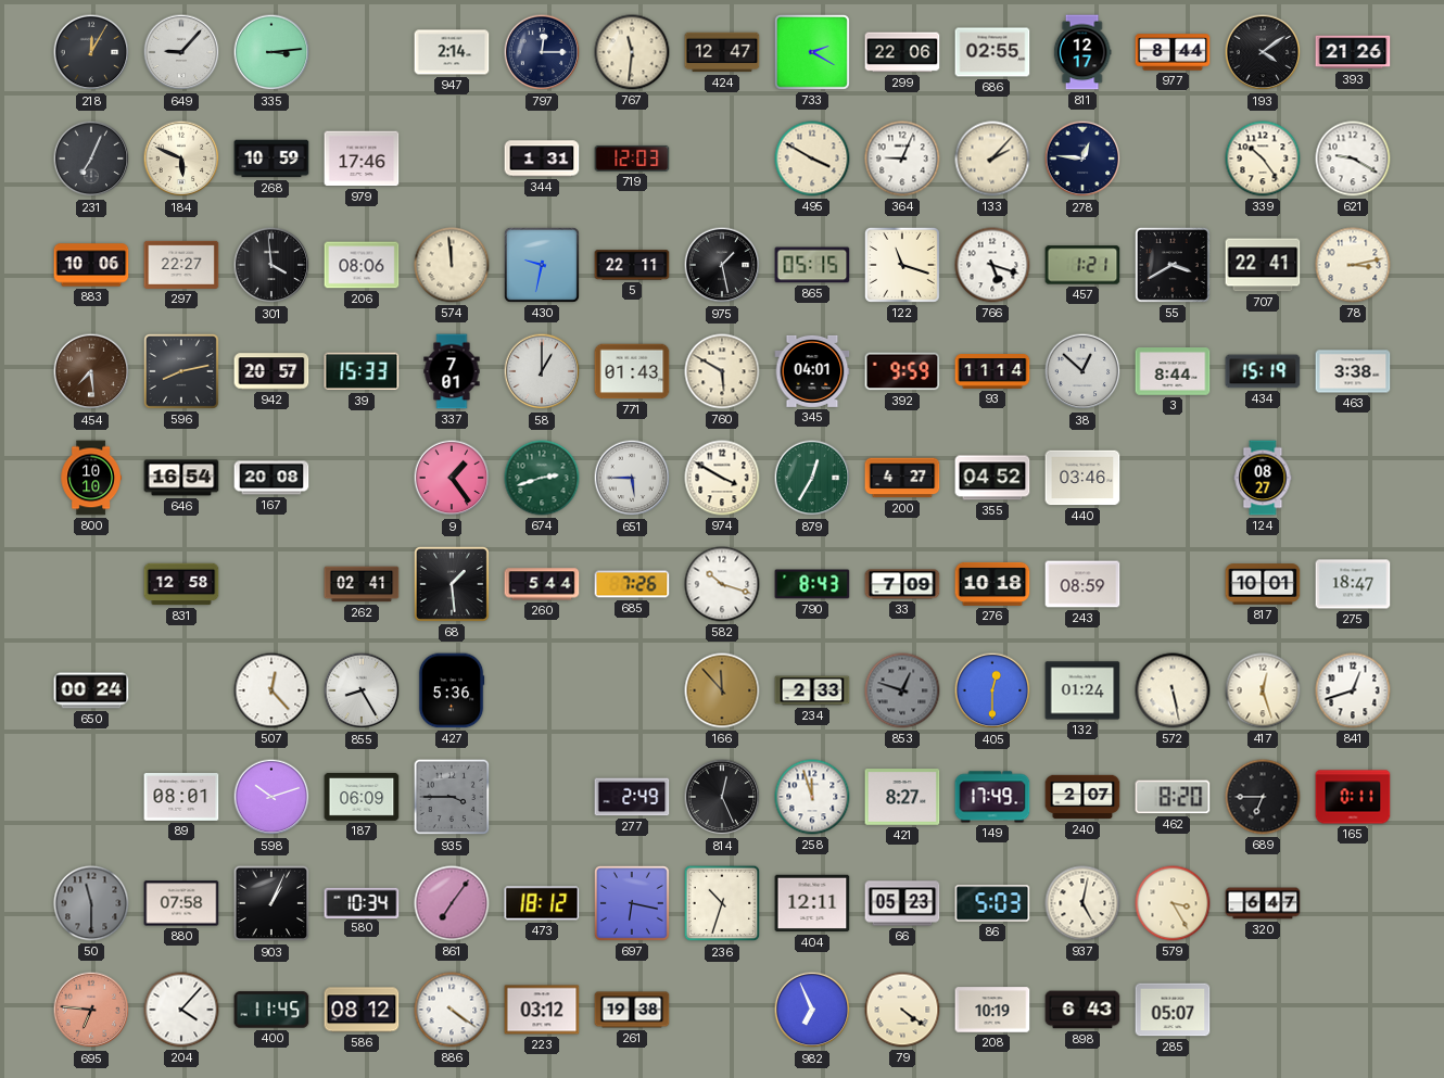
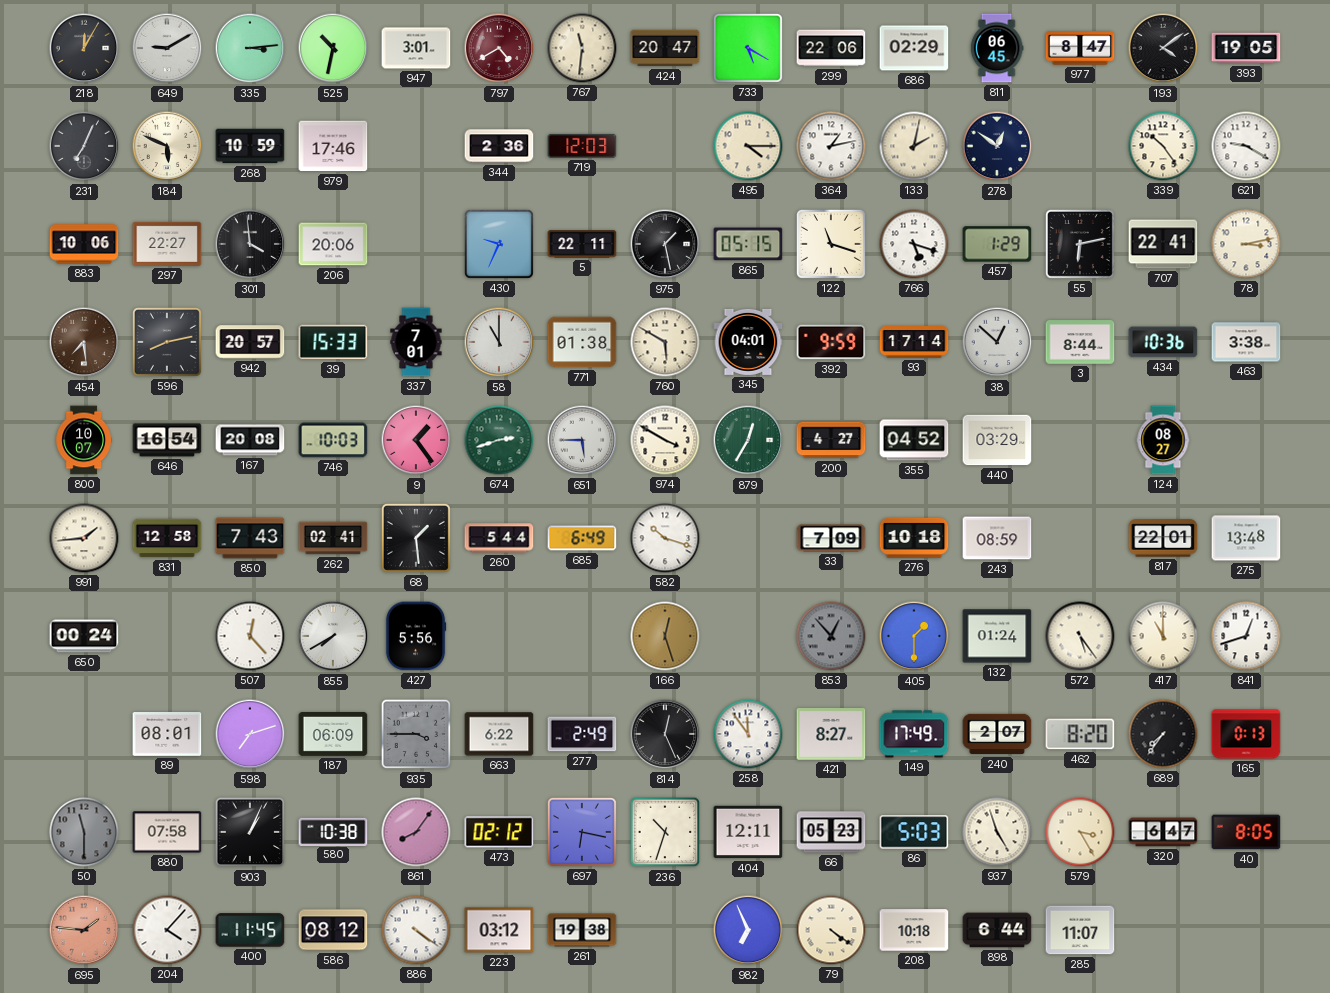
649: 9:07 -> 9:10 (167, 48)
525: none -> 10:32 (333, 48)
947: 2:14 -> 3:01 (416, 48)
797: 12:15 -> 4:40 (499, 48)
797 dial: navy -> burgundy (499, 48)
424: 12:47 -> 20:47 (665, 48)
733: 2:20 -> 5:20 (748, 48)
686: 02:55 -> 02:29 (914, 48)
811: 12:17 -> 06:45 (997, 48)
977: 8:44 -> 8:47 (1080, 48)
393: 21:26 -> 19:05 (1246, 48)
344: 1:31 -> 2:36 (499, 146)
495: 3:50 -> 4:15 (748, 146)
364: 9:04 -> 1:13 (831, 146)
133: 2:07 -> 2:02 (914, 146)
278: 12:46 -> 12:51 (997, 146)
206: 08:06 -> 20:06 (333, 244)
574: 11:59 -> none (452, 265)
430: 9:32 -> 9:34 (499, 244)
457: 1:21 -> 1:29 (997, 244)
55: 3:40 -> 6:13 (1080, 244)
58: 1:00 -> 11:00 (499, 342)
771: 01:43 -> 01:38 (582, 342)
93: 11:14 -> 17:14 (914, 343)
434: 15:19 -> 10:36 (1163, 342)
800: 10:10 -> 10:07 (84, 440)
746: none -> 10:03 (333, 440)
440: 03:46 -> 03:29 (997, 440)
991: none -> 1:44 (84, 538)
850: none -> 7:43 (250, 538)
685: 7:26 -> 6:49 (582, 538)
790: 8:43 -> none (812, 584)
817: 10:01 -> 22:01 (1163, 538)
275: 18:47 -> 13:48 (1246, 538)
855: 8:25 -> 7:40 (333, 636)
427: 5:36 -> 5:56 (416, 636)
166: 11:53 -> 12:27 (665, 636)
234: 2:33 -> none (812, 690)
853: 12:48 -> 12:53 (831, 636)
405: 12:30 -> 1:30 (914, 636)
572: 5:28 -> 5:24 (1080, 636)
417: 12:27 -> 11:00 (1163, 636)
598: 10:12 -> 7:12 (250, 734)
663: none -> 6:22 (499, 734)
258: 11:57 -> 11:54 (748, 734)
689: 6:45 -> 7:36 (1163, 734)
165: 0:11 -> 0:13 (1246, 734)
580: 10:34 -> 10:38 (333, 831)
861: 7:06 -> 8:06 (416, 832)
473: 18:12 -> 02:12 (499, 832)
937: 5:02 -> 4:57 (997, 832)
40: none -> 8:05 (1246, 832)
695: 6:46 -> 1:46 (84, 930)
208: 10:19 -> 10:18 (914, 930)
898: 6:43 -> 6:44 (997, 930)
285: 05:07 -> 11:07 (1080, 930)
